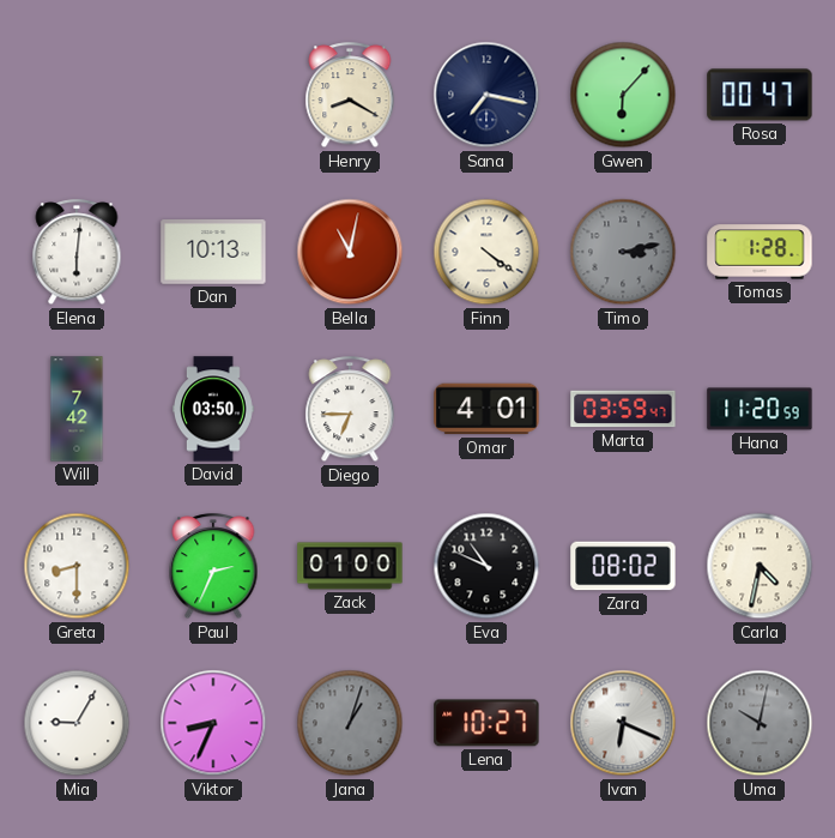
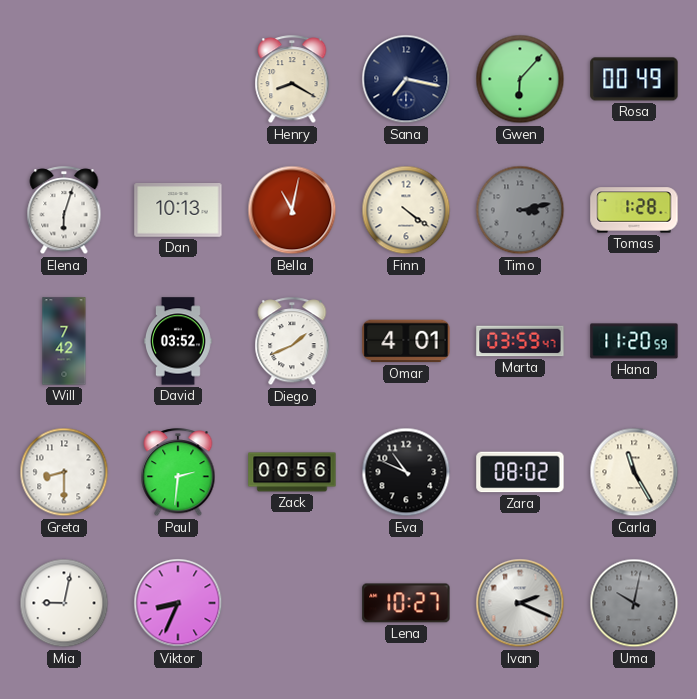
Rosa: 00:47 -> 00:49 (634, 79)
Elena: 6:01 -> 6:03 (64, 211)
David: 03:50 -> 03:52 (178, 341)
Diego: 6:45 -> 1:41 (292, 342)
Paul: 2:34 -> 2:31 (178, 473)
Zack: 01:00 -> 00:56 (292, 472)
Carla: 4:32 -> 11:25 (634, 472)
Mia: 9:05 -> 9:02 (64, 603)
Jana: 1:03 -> none (350, 723)
Ivan: 6:19 -> 2:19 (520, 603)
